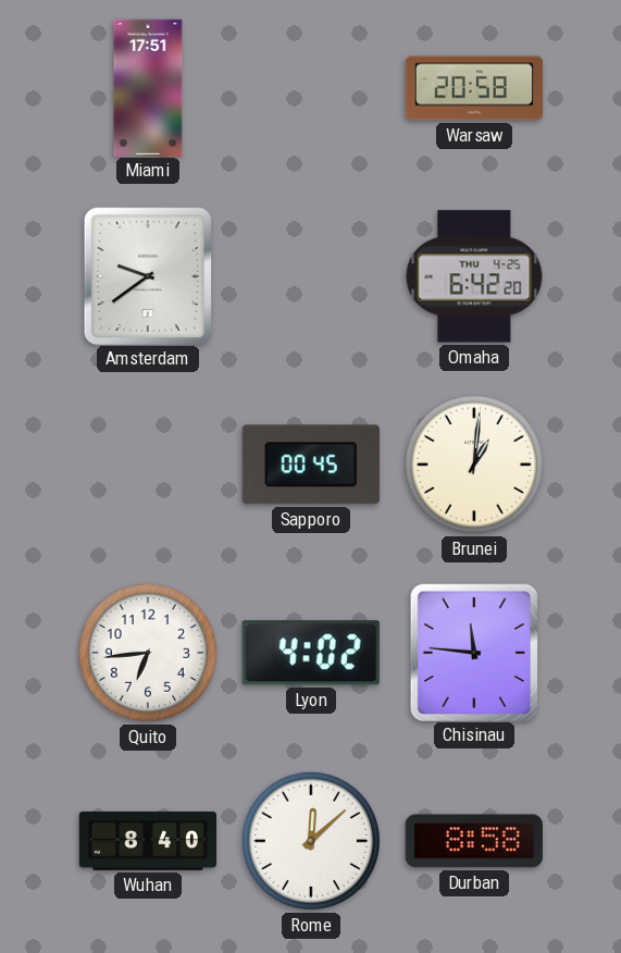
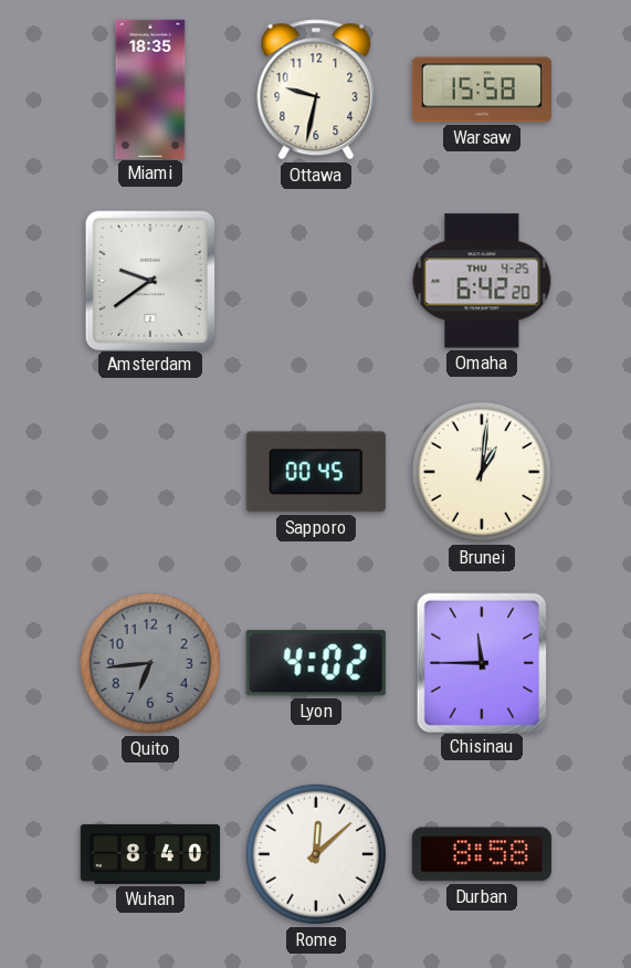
Miami: 17:51 -> 18:35 (150, 88)
Ottawa: none -> 9:32 (316, 90)
Warsaw: 20:58 -> 15:58 (481, 90)
Quito dial: white -> grey (150, 663)
Chisinau: 11:46 -> 11:45 (481, 662)
